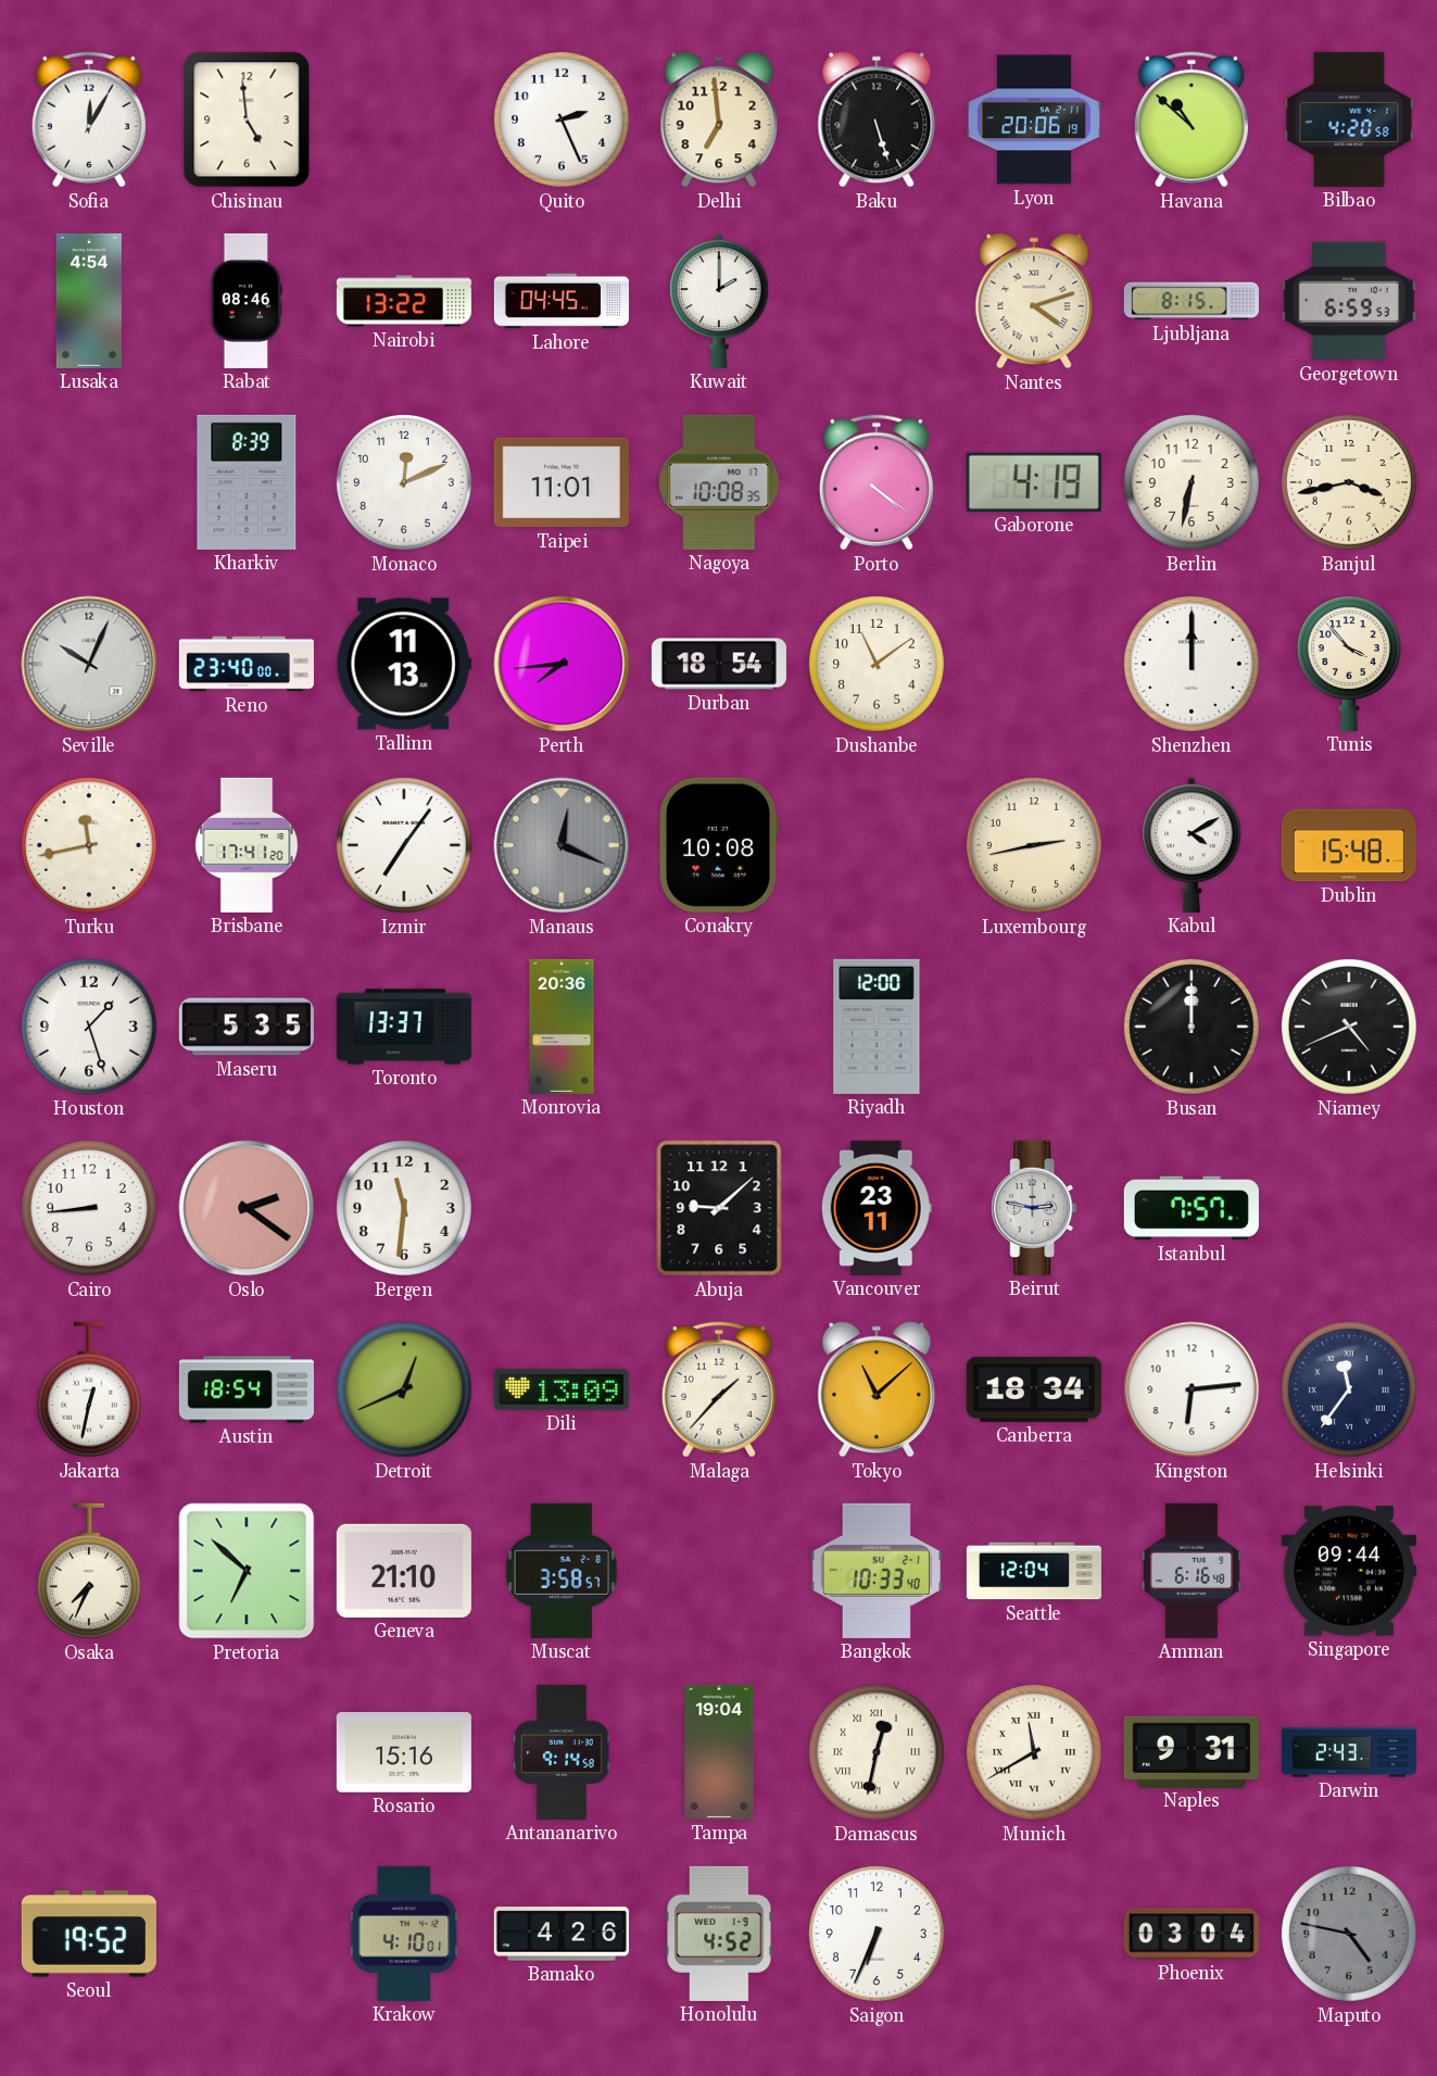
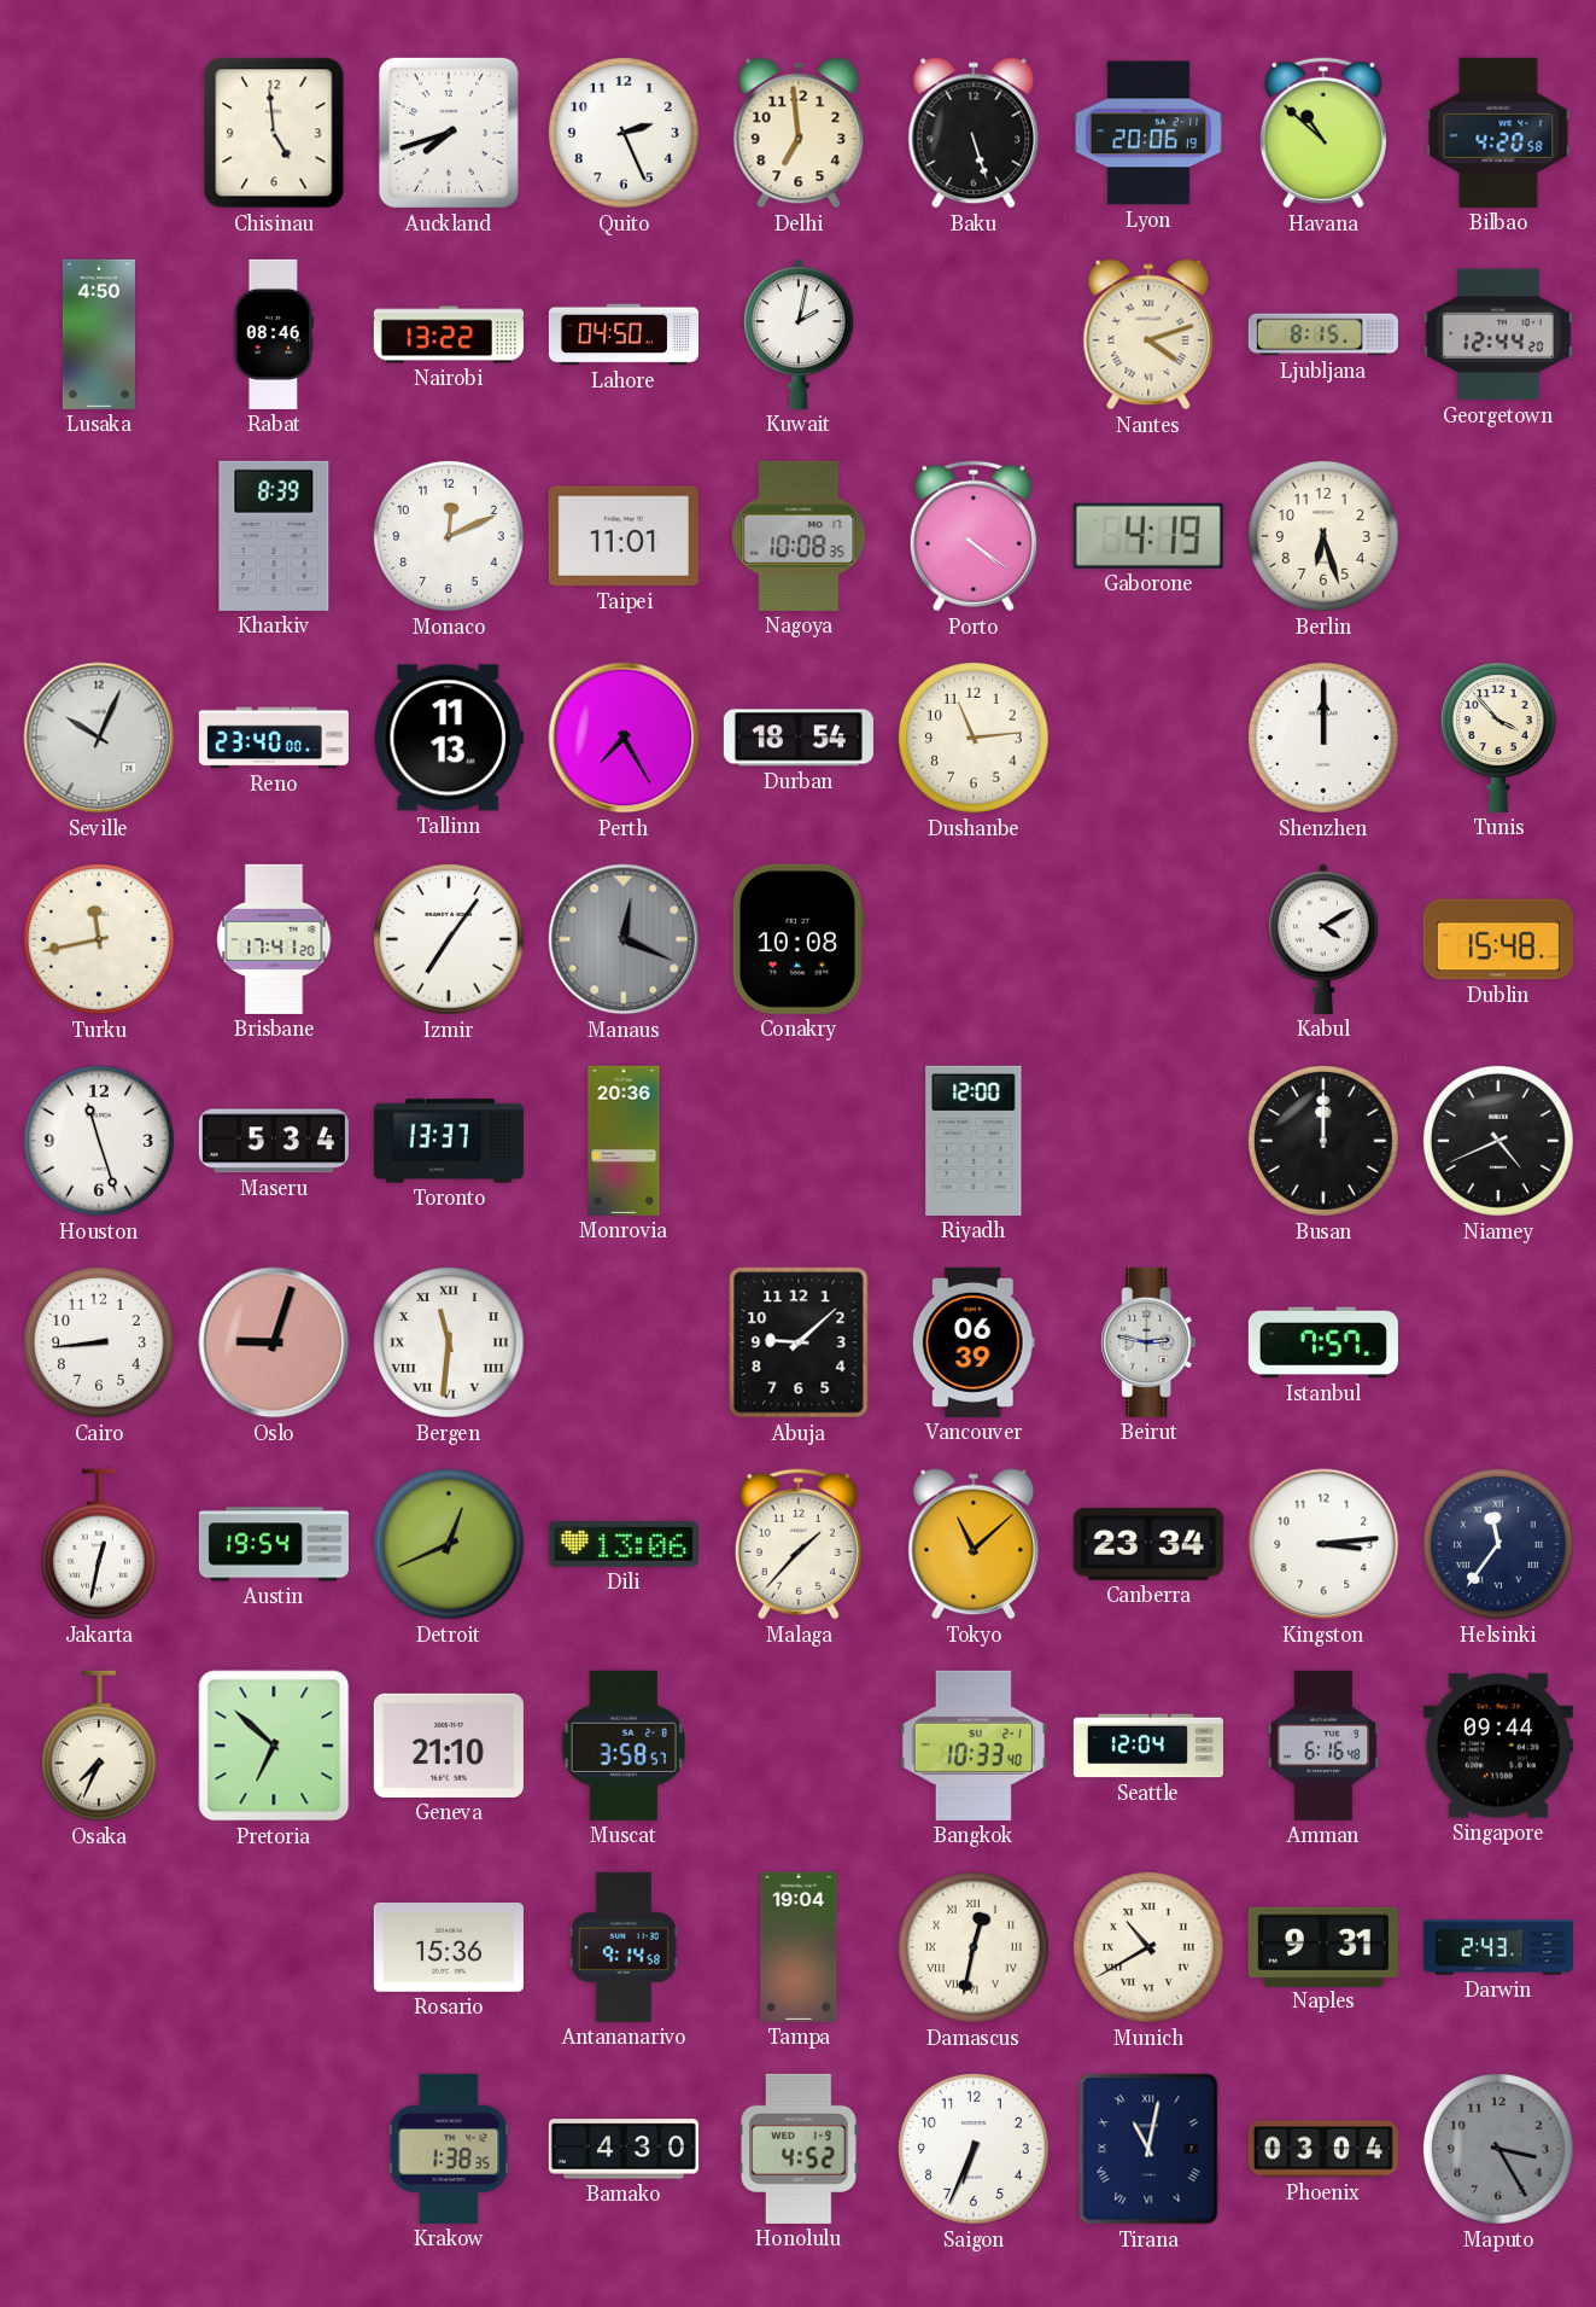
Sofia: 12:05 -> none (89, 119)
Auckland: none -> 7:42 (449, 133)
Lusaka: 4:54 -> 4:50 (99, 334)
Lahore: 04:45 -> 04:50 (624, 334)
Kuwait: 2:00 -> 2:02 (799, 334)
Georgetown: 6:59 -> 12:44 (1498, 334)
Berlin: 6:32 -> 6:27 (1323, 536)
Banjul: 3:43 -> none (1349, 482)
Perth: 7:44 -> 7:25 (624, 738)
Dushanbe: 11:09 -> 11:14 (974, 738)
Luxembourg: 2:43 -> none (1034, 845)
Houston: 1:27 -> 11:27 (99, 1141)
Maseru: 5:35 -> 5:34 (274, 1141)
Oslo: 2:21 -> 9:03 (274, 1342)
Bergen numerals: Arabic -> Roman (449, 1342)
Vancouver: 23:11 -> 06:39 (974, 1342)
Austin: 18:54 -> 19:54 (274, 1544)
Dili: 13:09 -> 13:06 (624, 1545)
Canberra: 18:34 -> 23:34 (1148, 1544)
Kingston: 6:14 -> 3:14 (1323, 1544)
Rosario: 15:16 -> 15:36 (449, 1947)
Munich: 11:40 -> 10:40 (1148, 1947)
Seoul: 19:52 -> none (89, 1934)
Krakow: 4:10 -> 1:38 (449, 2149)
Bamako: 4:26 -> 4:30 (624, 2149)
Tirana: none -> 11:02 (1148, 2149)
Maputo: 4:47 -> 3:25 (1498, 2149)
